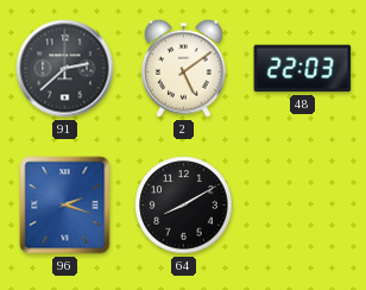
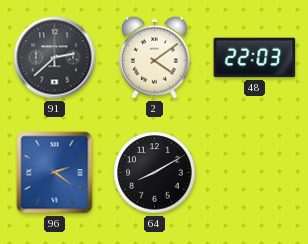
2: 5:09 -> 4:09 (155, 57)
96: 2:18 -> 2:21 (55, 173)
